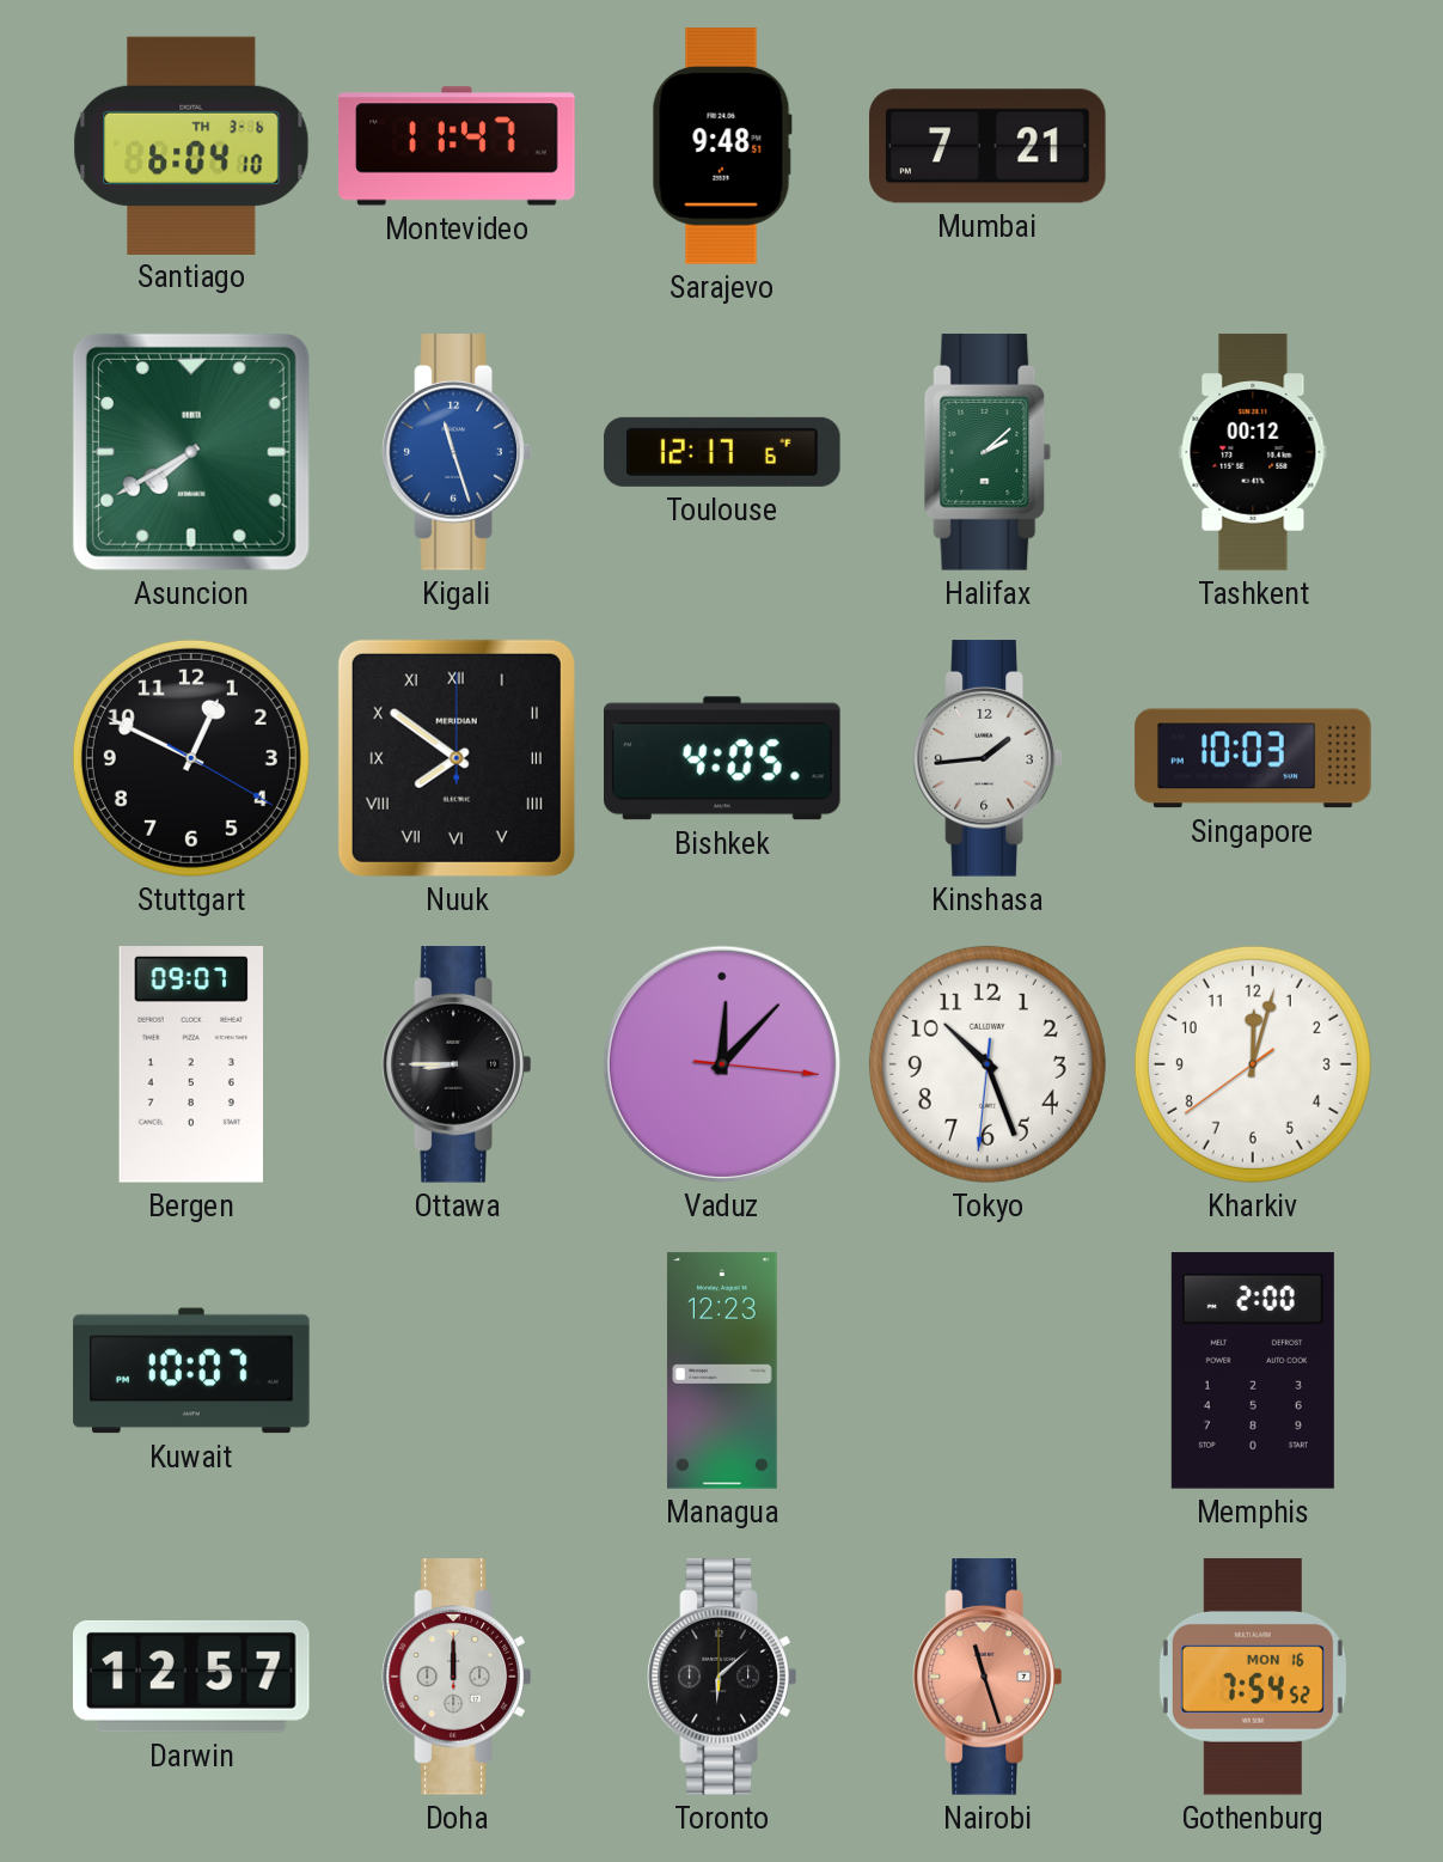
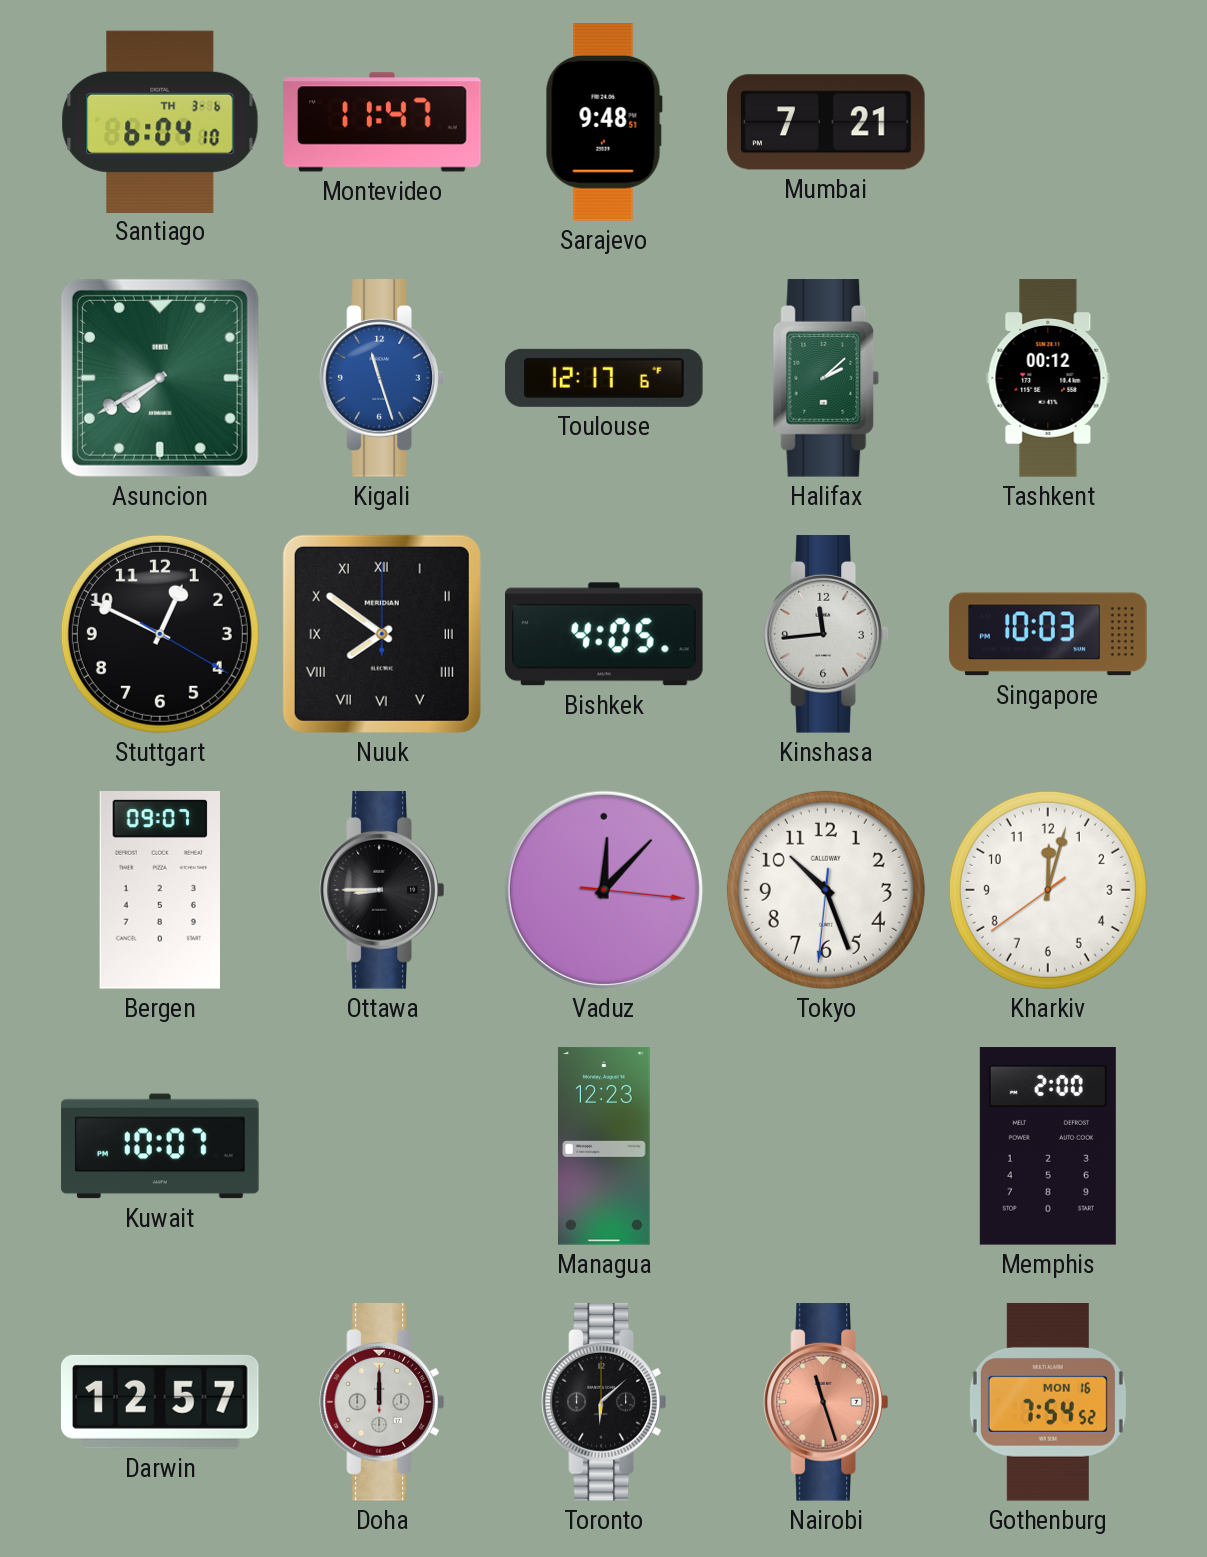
Kinshasa: 1:44 -> 11:44 (826, 634)
